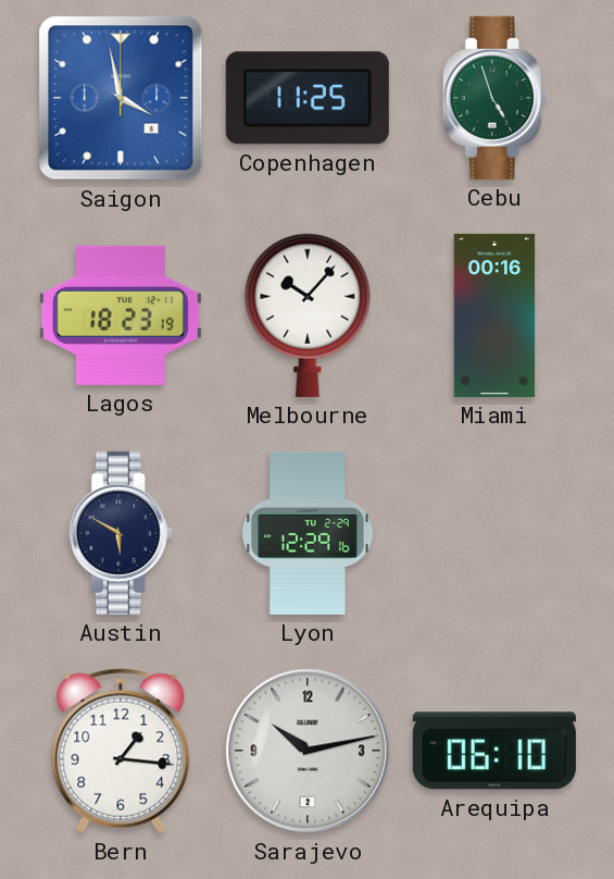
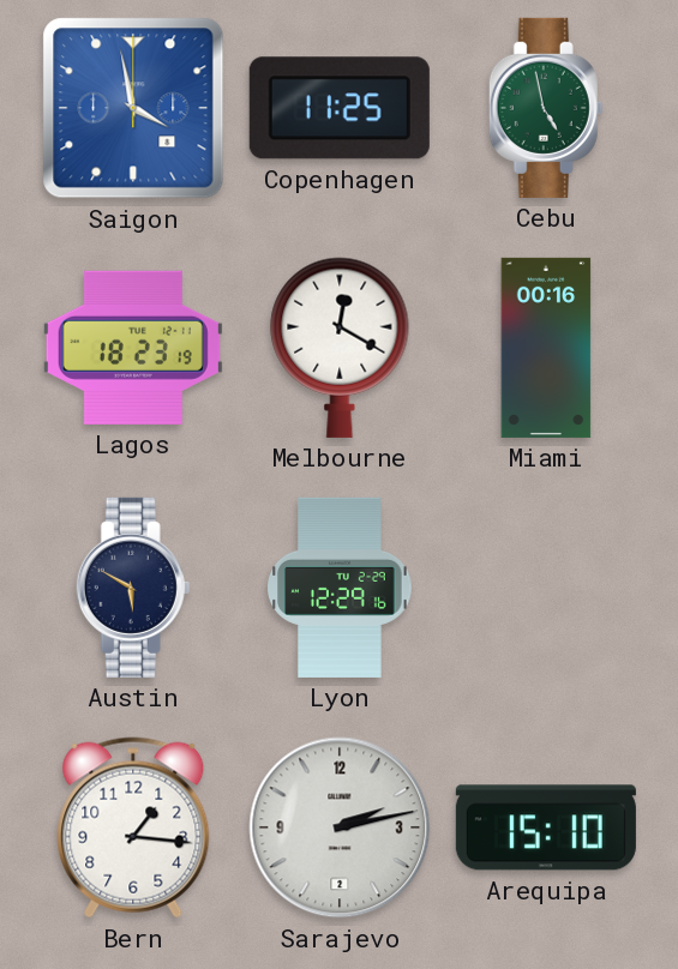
Cebu: 4:57 -> 4:58 (546, 108)
Melbourne: 10:07 -> 12:20 (340, 348)
Sarajevo: 10:13 -> 2:13 (340, 827)
Arequipa: 06:10 -> 15:10 (546, 827)
